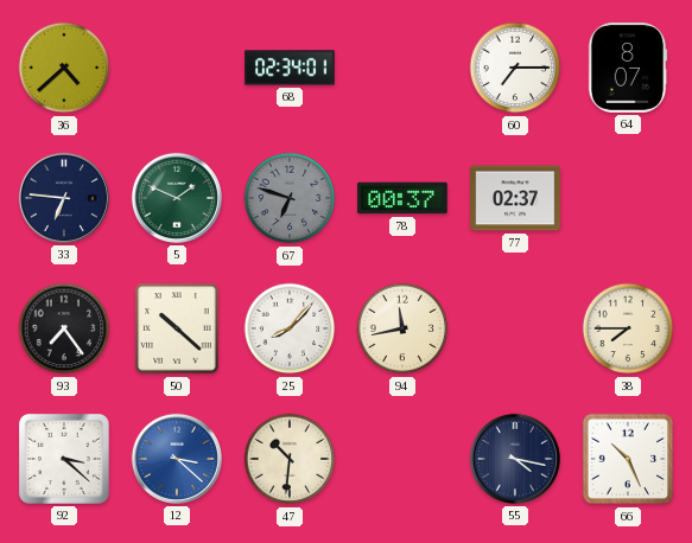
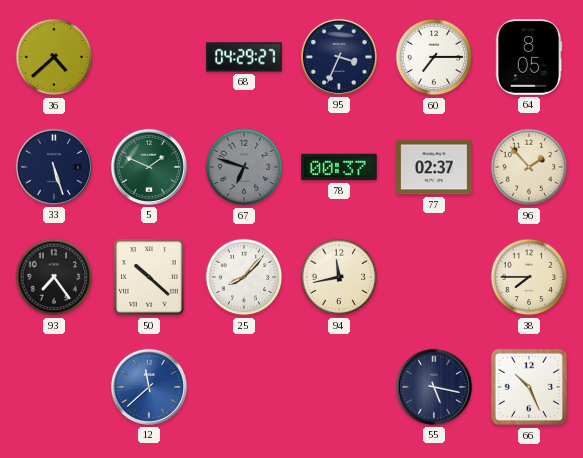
68: 02:34 -> 04:29 (244, 57)
95: none -> 3:34 (339, 57)
64: 8:07 -> 8:05 (529, 57)
33: 6:46 -> 5:27 (54, 167)
96: none -> 1:53 (529, 167)
92: 3:22 -> none (64, 459)
12: 3:22 -> 11:38 (149, 387)
47: 10:31 -> none (290, 459)
55: 4:17 -> 5:17 (434, 387)
